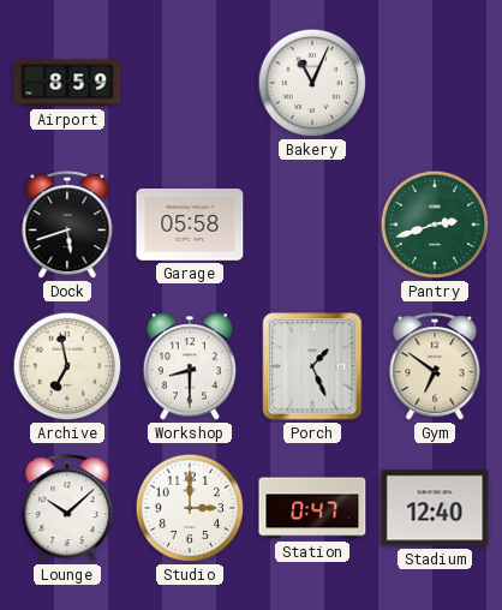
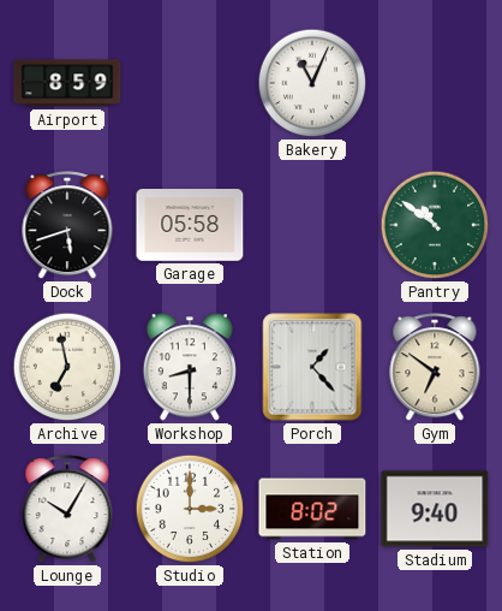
Pantry: 2:42 -> 10:51 (435, 225)
Porch: 1:26 -> 1:23 (312, 367)
Lounge: 10:08 -> 10:05 (67, 510)
Station: 0:47 -> 8:02 (312, 509)
Stadium: 12:40 -> 9:40 (435, 509)
